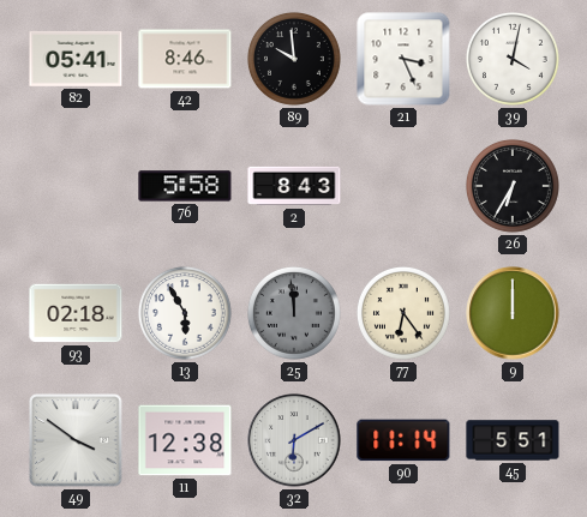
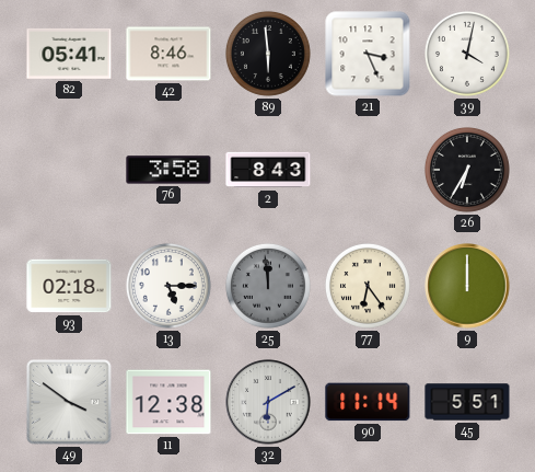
89: 9:59 -> 5:59 (268, 54)
76: 5:58 -> 3:58 (168, 170)
13: 5:55 -> 5:15 (168, 286)
